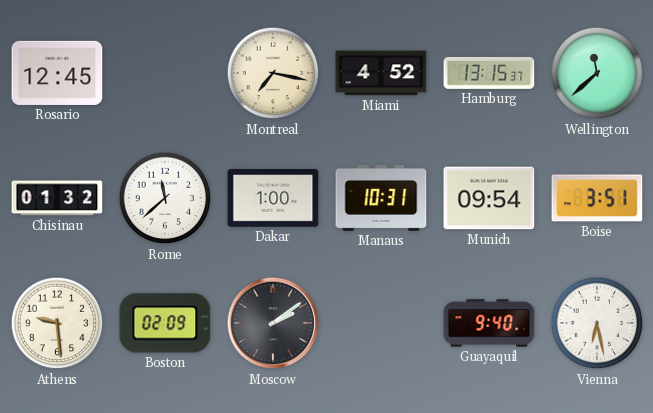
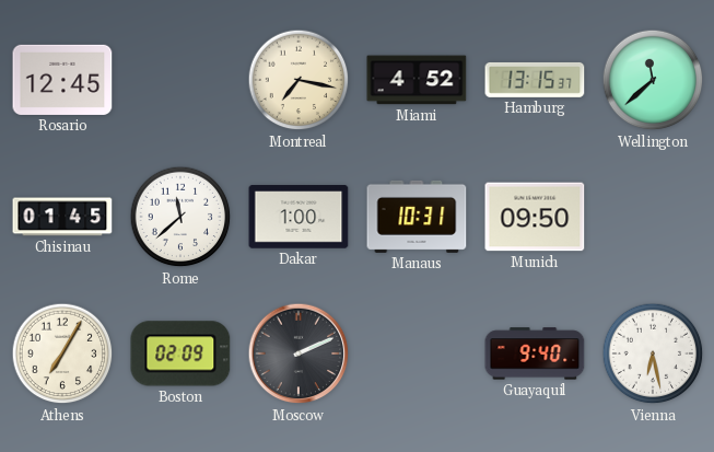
Chisinau: 01:32 -> 01:45 (62, 217)
Munich: 09:54 -> 09:50 (535, 217)
Boise: 3:51 -> none (597, 198)
Athens: 9:29 -> 7:05 (62, 354)
Moscow: 2:09 -> 2:11 (299, 354)
